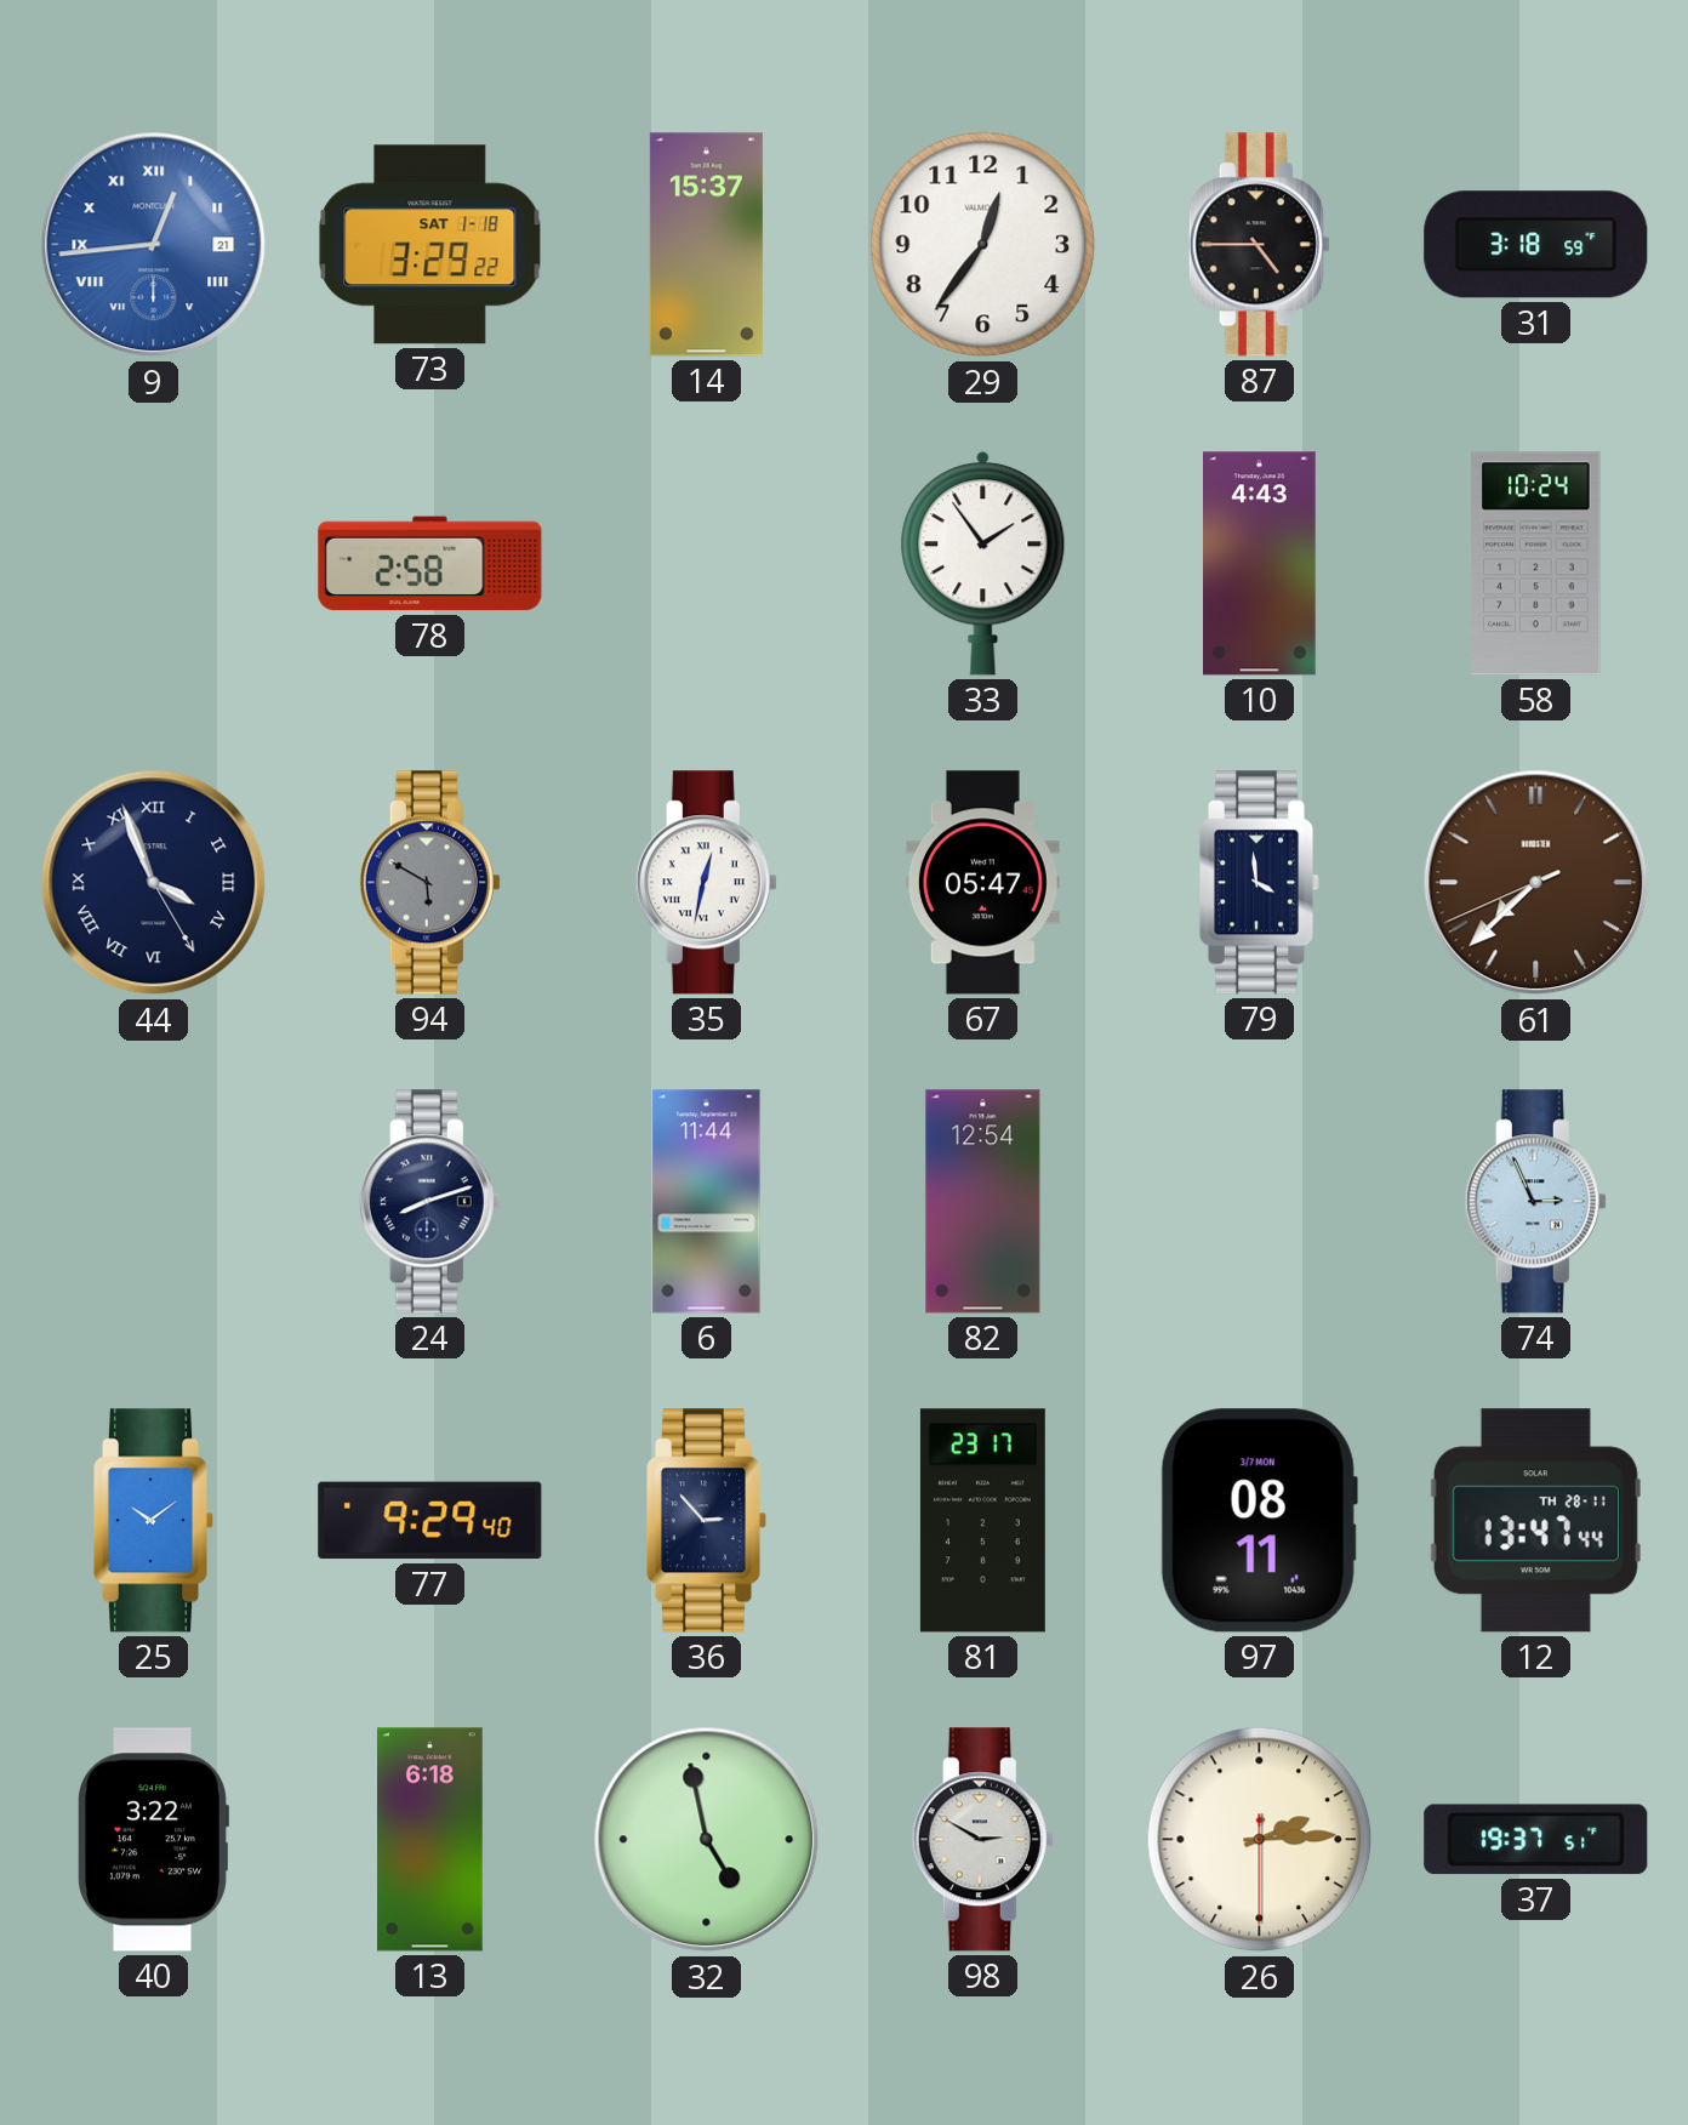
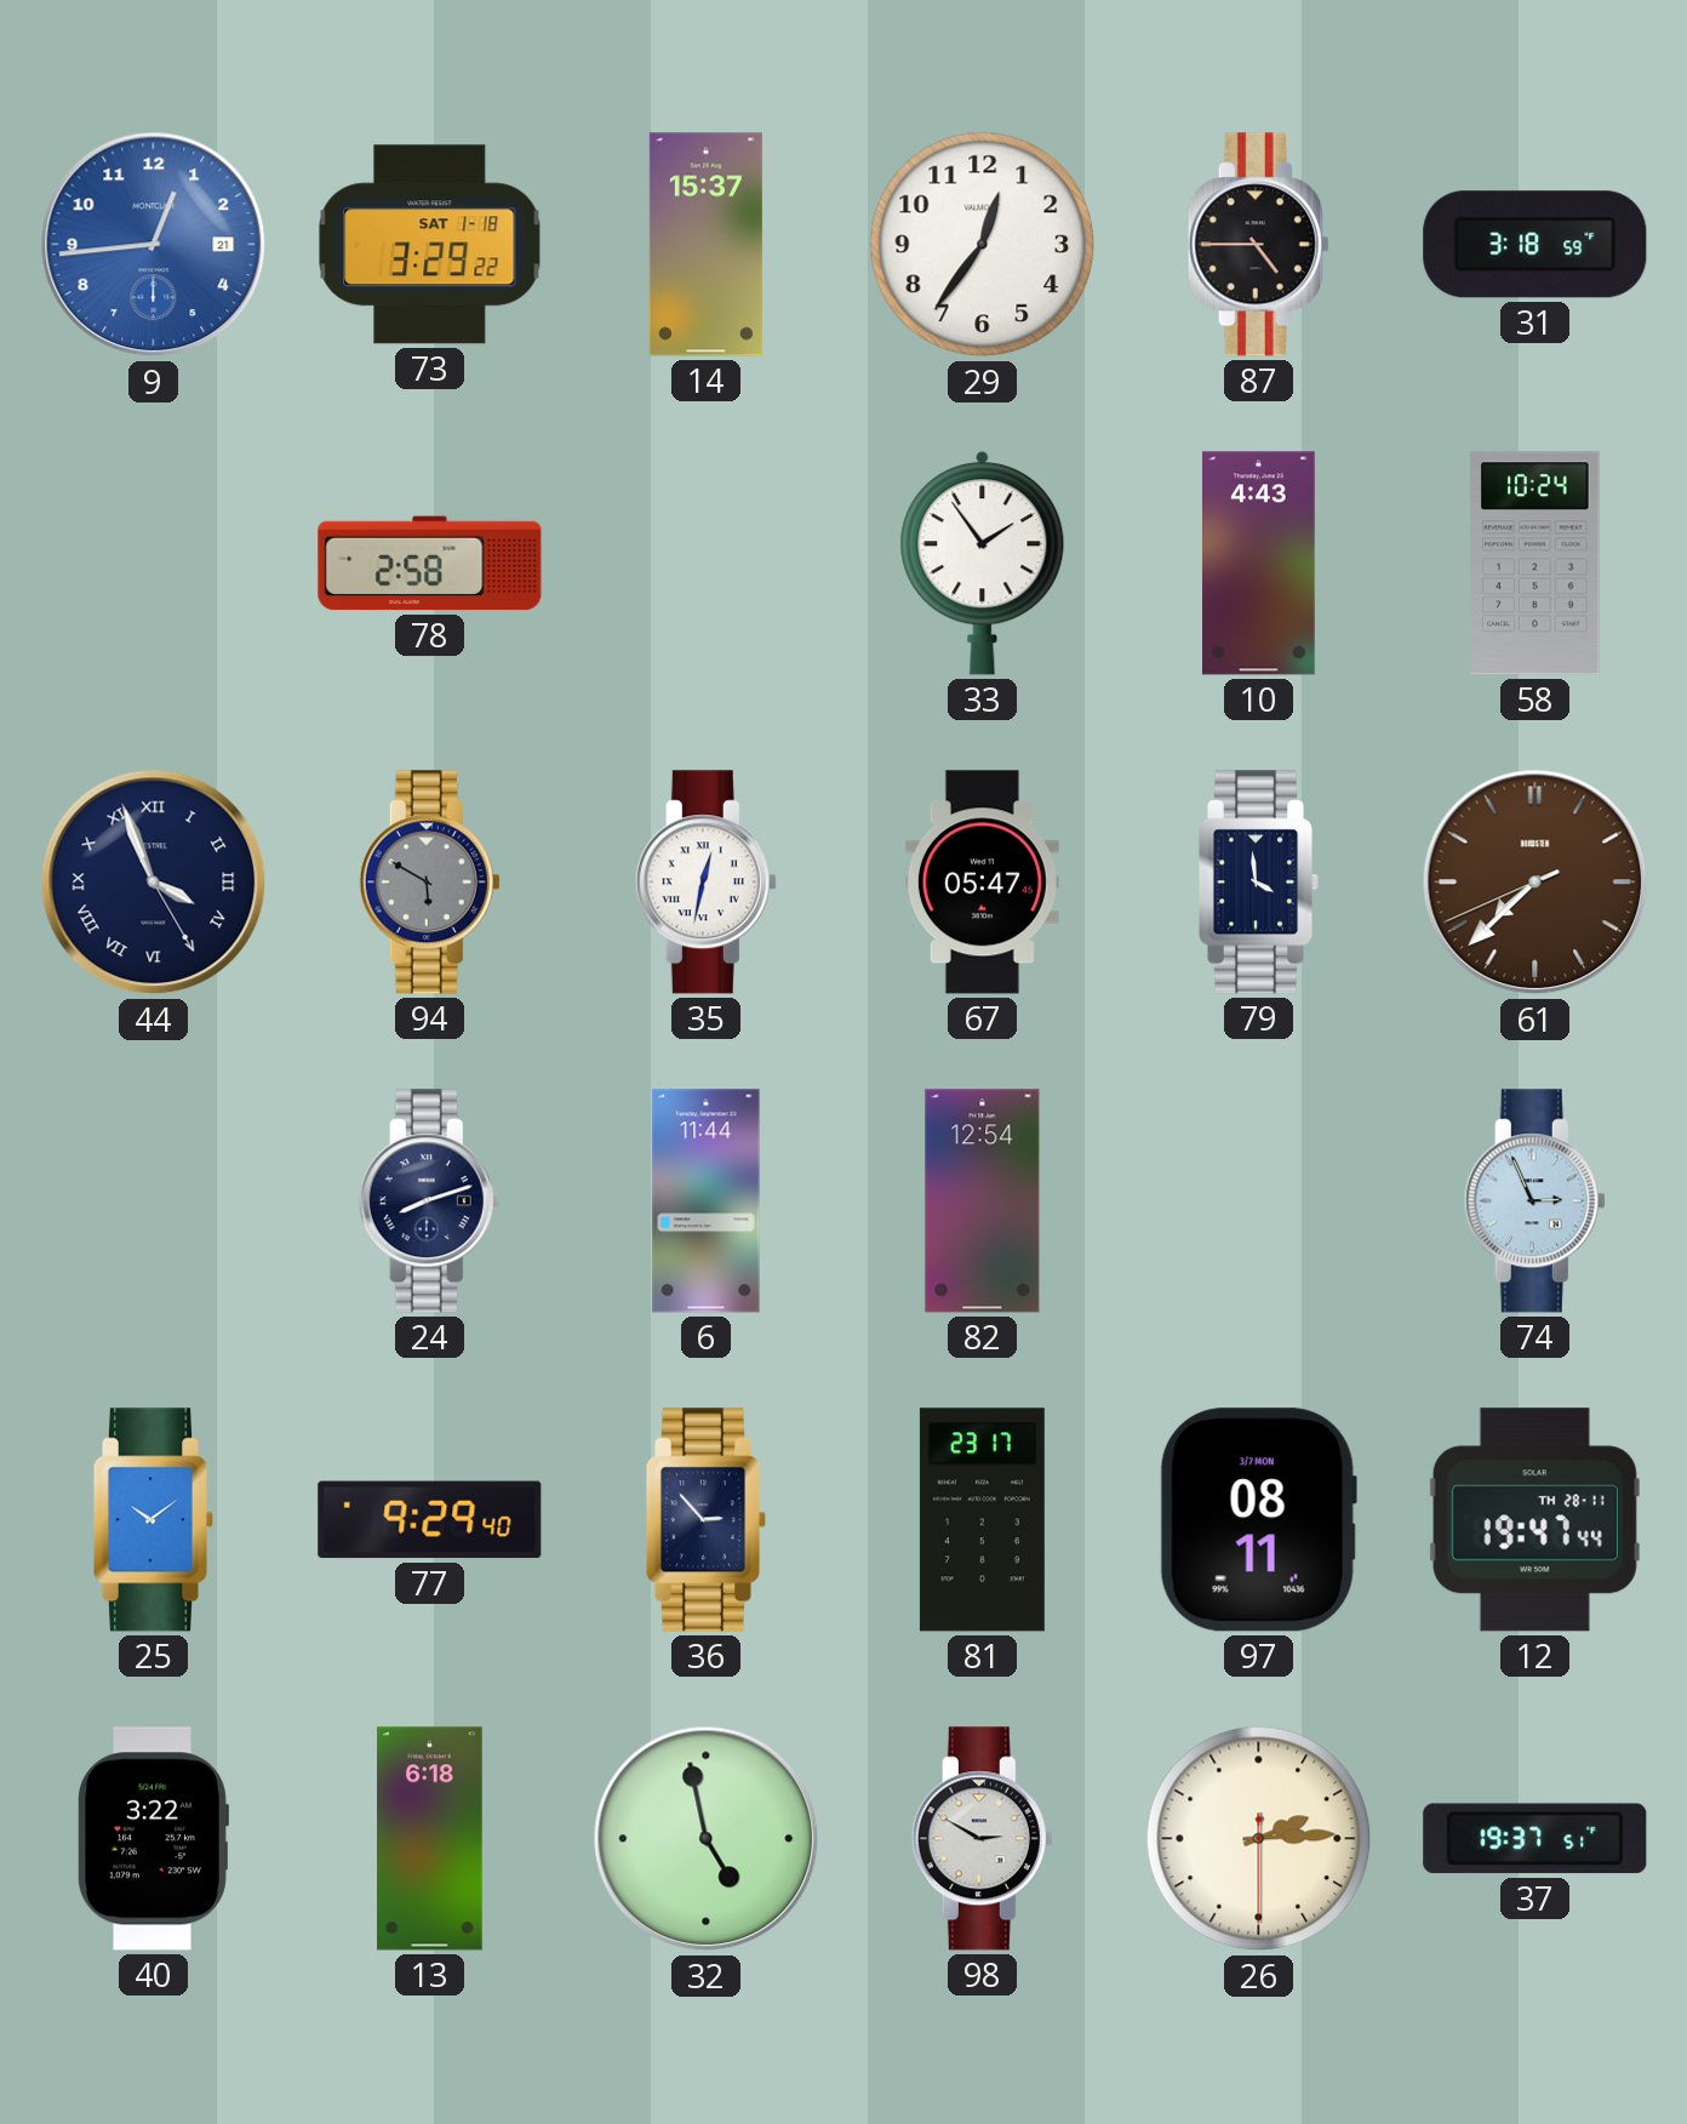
9 numerals: Roman -> Arabic (154, 245)
12: 13:47 -> 19:47 (1534, 1520)
